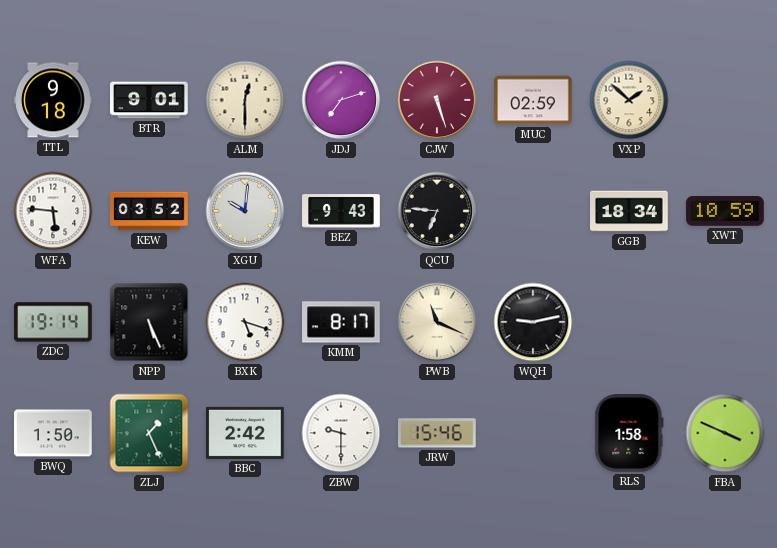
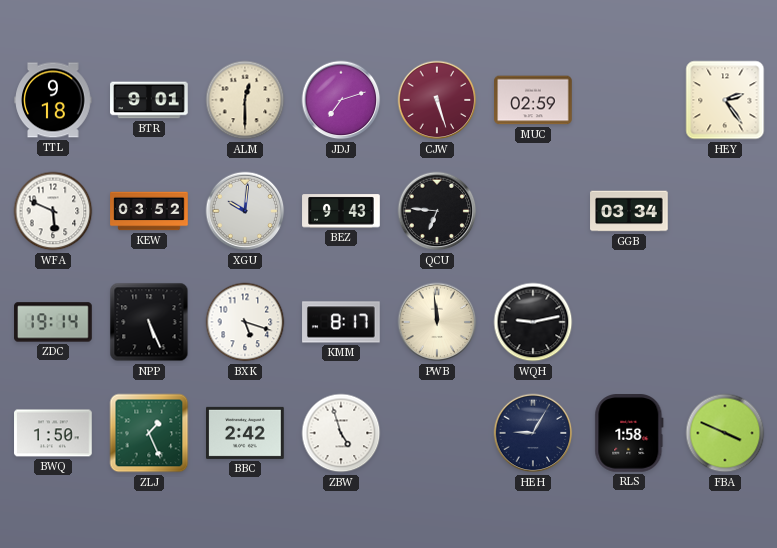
VXP: 1:52 -> none (629, 100)
HEY: none -> 2:24 (725, 100)
WFA: 5:46 -> 5:49 (53, 211)
GGB: 18:34 -> 03:34 (629, 211)
XWT: 10:59 -> none (725, 211)
PWB: 11:19 -> 11:59 (437, 322)
ZBW: 9:30 -> 4:57 (341, 433)
JRW: 15:46 -> none (438, 433)
HEH: none -> 9:05 (533, 433)
